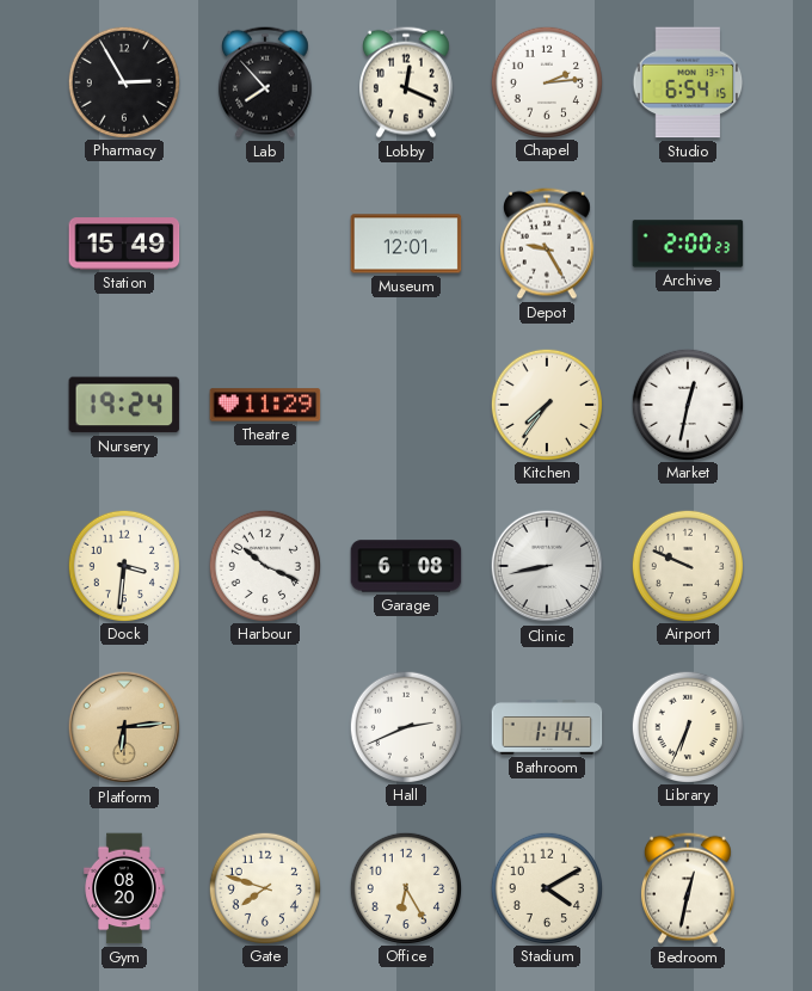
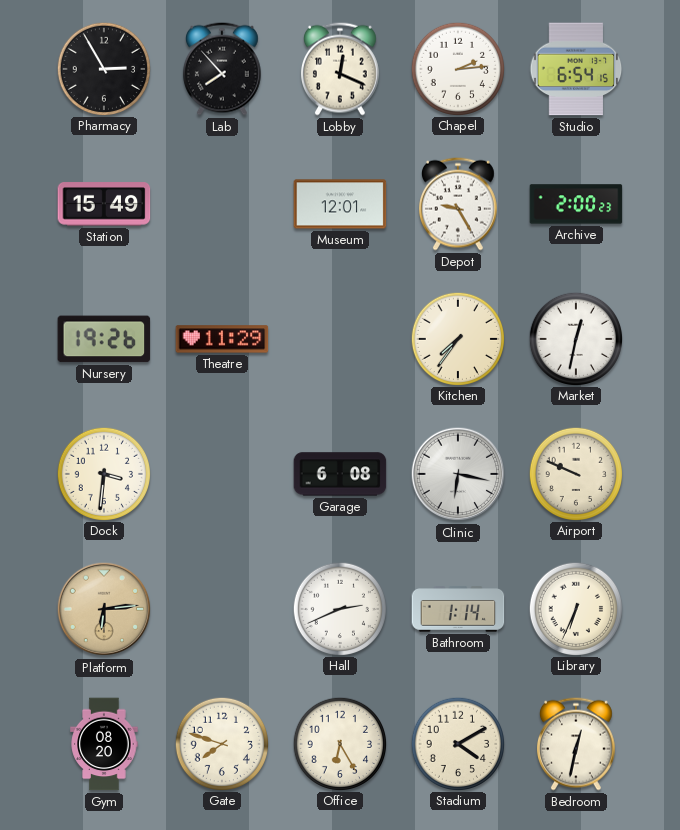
Nursery: 19:24 -> 19:26 (104, 339)
Harbour: 10:19 -> none (264, 565)
Clinic: 8:43 -> 6:17 (458, 474)
